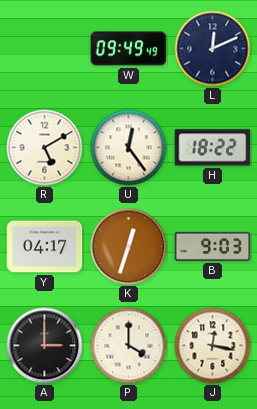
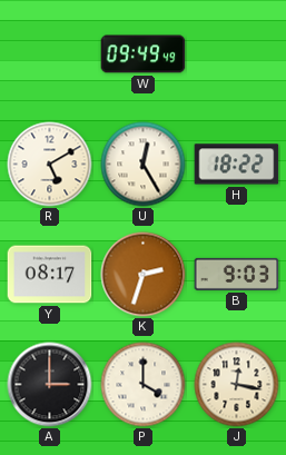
L: 12:11 -> none (213, 49)
U: 12:24 -> 12:25 (144, 165)
Y: 04:17 -> 08:17 (50, 275)
K: 12:33 -> 2:33 (144, 275)
